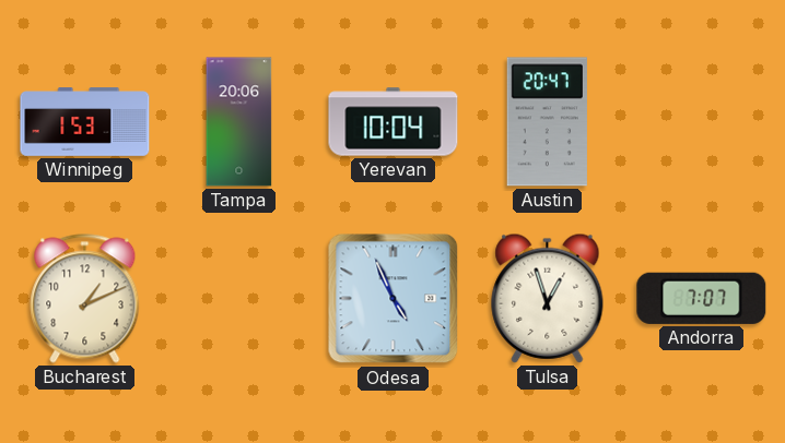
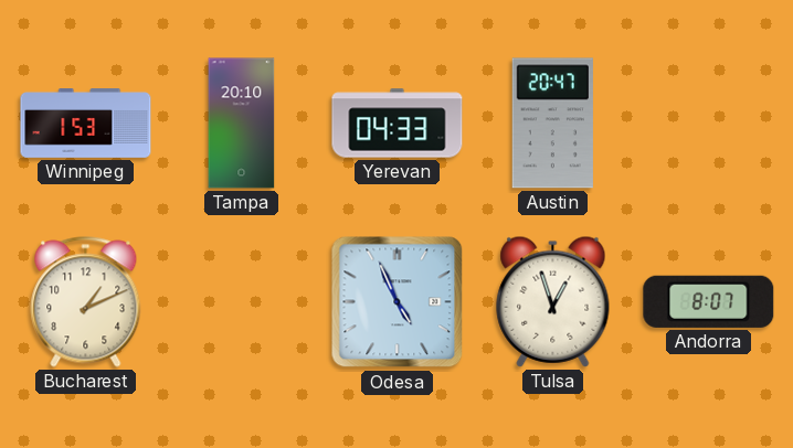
Tampa: 20:06 -> 20:10 (242, 124)
Yerevan: 10:04 -> 04:33 (398, 124)
Andorra: 7:07 -> 8:07 (709, 301)
